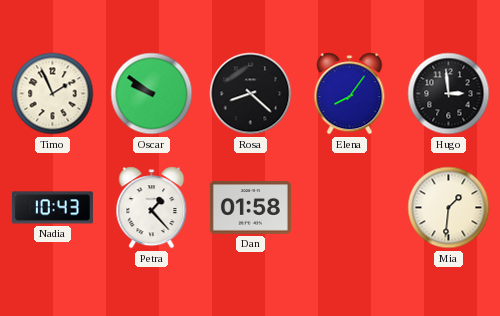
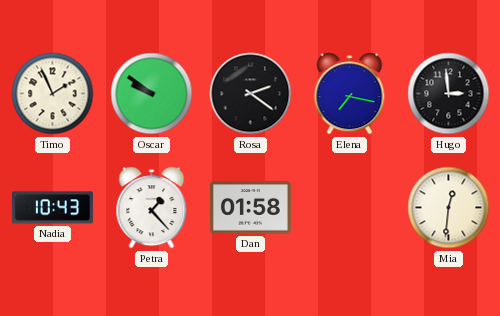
Rosa: 8:22 -> 2:21 (251, 94)
Elena: 8:06 -> 7:17 (350, 94)
Mia: 1:31 -> 12:31 (449, 208)
